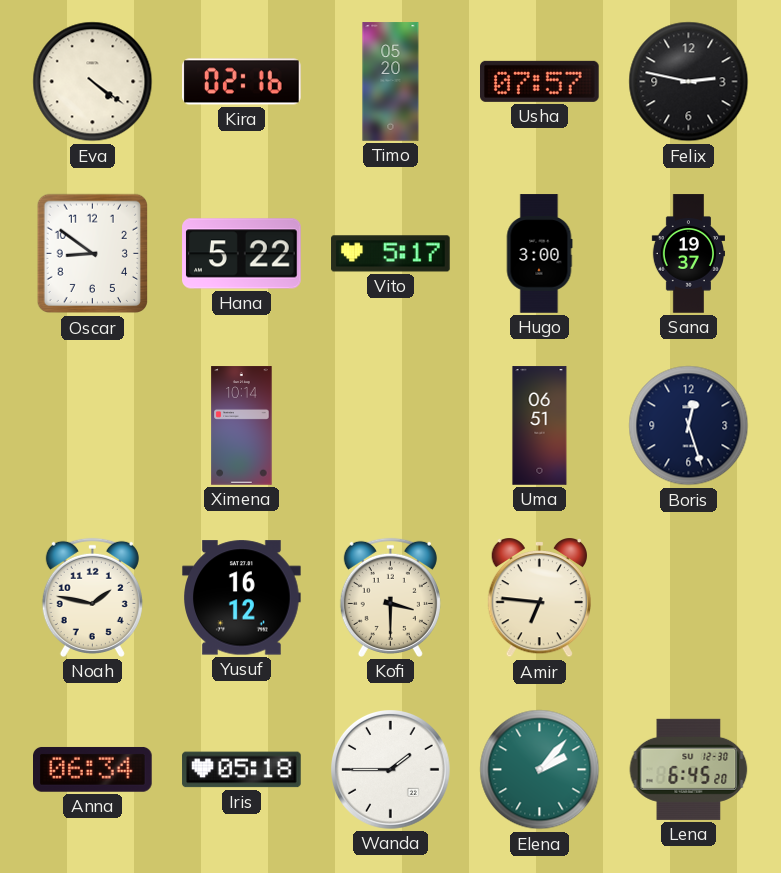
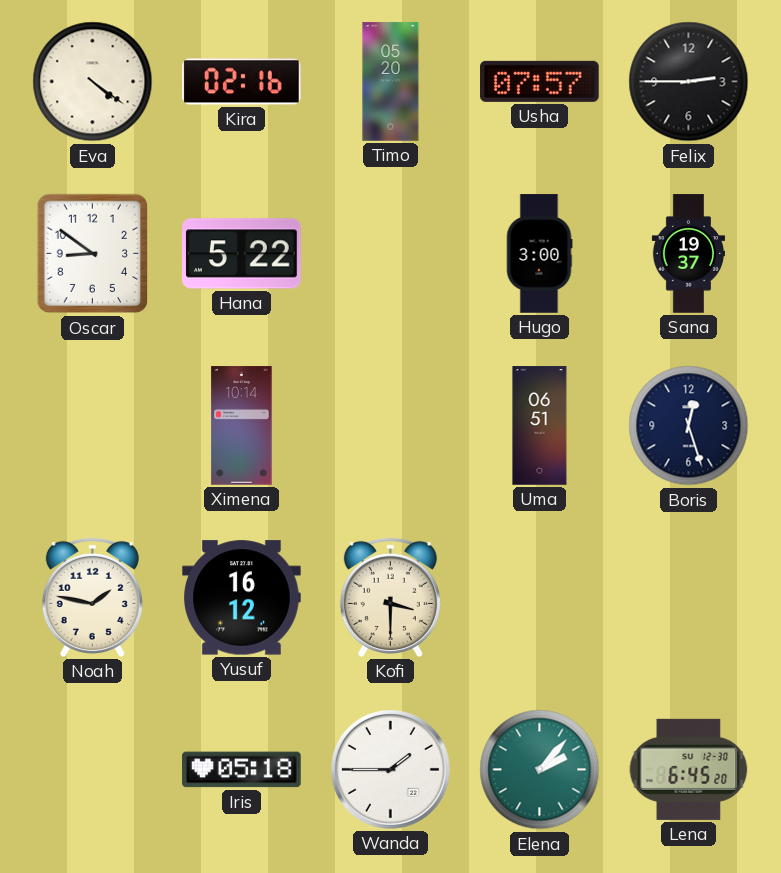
Felix: 2:47 -> 2:45 (689, 82)
Vito: 5:17 -> none (391, 254)
Amir: 6:46 -> none (539, 599)
Anna: 06:34 -> none (93, 769)
